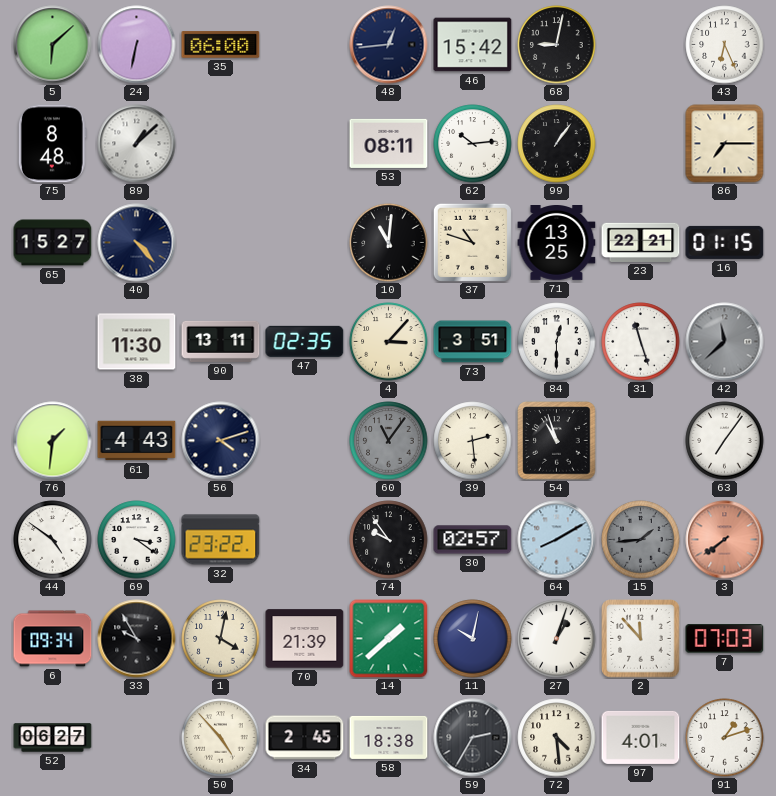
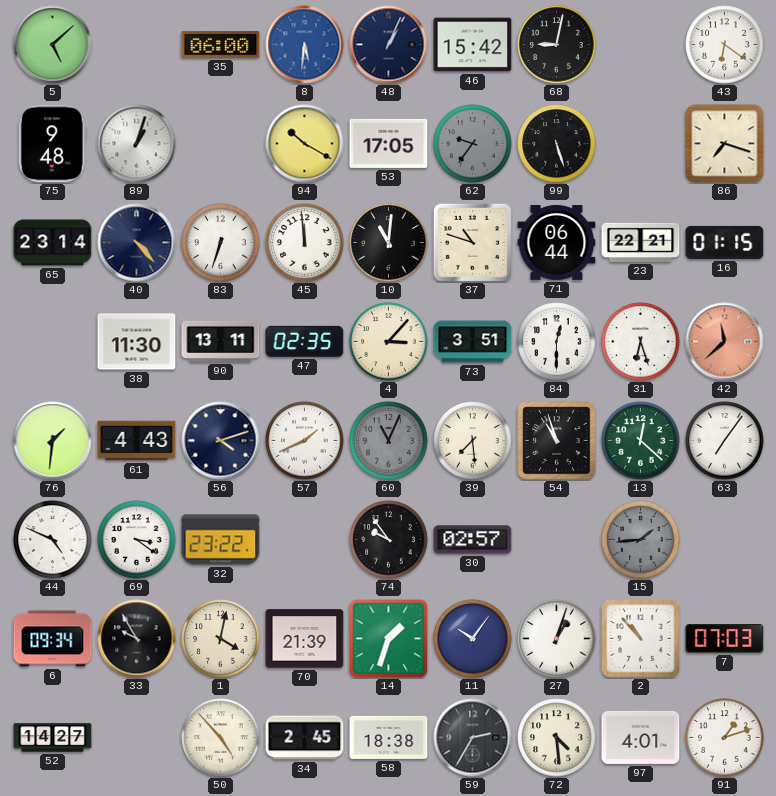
5: 6:08 -> 5:08 (53, 45)
24: 6:32 -> none (137, 45)
8: none -> 5:31 (305, 45)
48: 12:44 -> 1:04 (389, 45)
43: 6:26 -> 6:21 (725, 45)
75: 8:48 -> 9:48 (52, 144)
89: 1:08 -> 1:03 (137, 144)
94: none -> 10:20 (305, 144)
53: 08:11 -> 17:05 (389, 143)
62: 10:14 -> 9:36 (473, 144)
62 dial: white -> grey (473, 144)
99: 1:06 -> 5:27 (557, 144)
86: 7:15 -> 7:18 (725, 144)
65: 15:27 -> 23:14 (53, 243)
83: none -> 6:33 (221, 243)
45: none -> 11:59 (305, 243)
71: 13:25 -> 06:44 (557, 243)
31: 11:27 -> 6:27 (641, 342)
42 dial: grey -> salmon (725, 342)
57: none -> 1:41 (305, 441)
60: 11:06 -> 11:04 (389, 441)
39: 2:29 -> 7:29 (473, 441)
13: none -> 12:22 (641, 441)
44: 4:51 -> 4:49 (53, 540)
64: 8:10 -> none (557, 540)
3: 7:39 -> none (725, 540)
14: 1:38 -> 1:33 (389, 639)
11: 10:02 -> 10:06 (473, 639)
2: 11:53 -> 10:53 (641, 639)
52: 06:27 -> 14:27 (53, 738)
